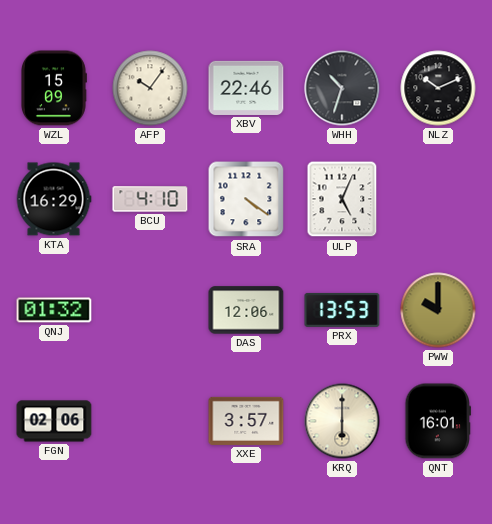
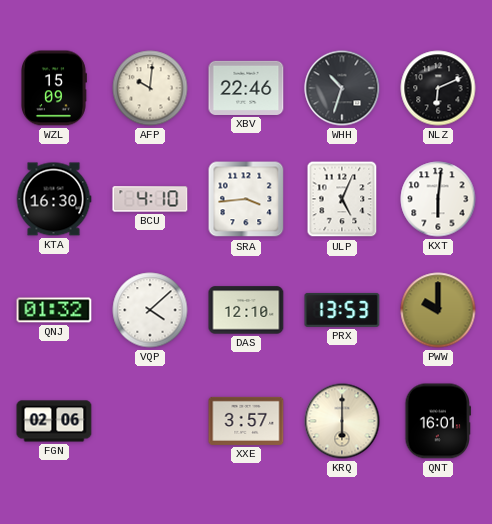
AFP: 10:06 -> 10:01 (150, 88)
NLZ: 10:11 -> 6:11 (438, 88)
KTA: 16:29 -> 16:30 (54, 199)
SRA: 4:21 -> 3:44 (246, 199)
KXT: none -> 6:01 (438, 199)
VQP: none -> 4:08 (150, 310)
DAS: 12:06 -> 12:10 (246, 310)
